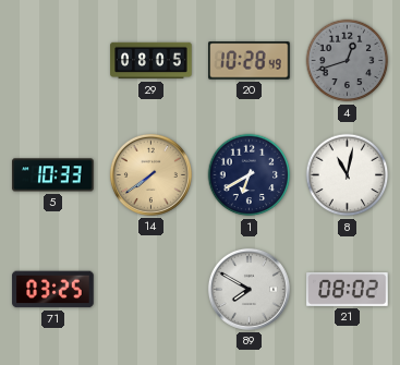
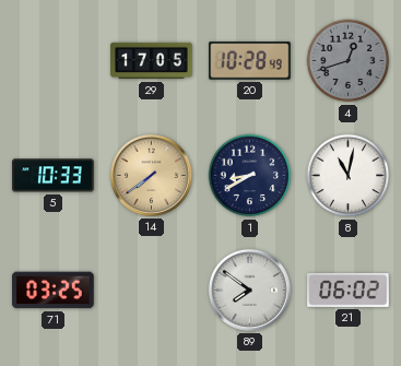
29: 08:05 -> 17:05 (152, 61)
1: 6:40 -> 8:40 (250, 176)
89: 7:50 -> 7:51 (249, 290)
21: 08:02 -> 06:02 (349, 290)
